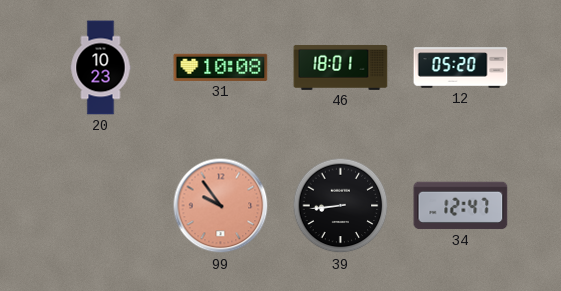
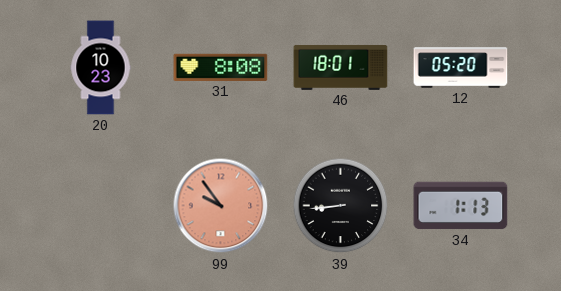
31: 10:08 -> 8:08 (221, 67)
34: 12:47 -> 1:13 (461, 206)
